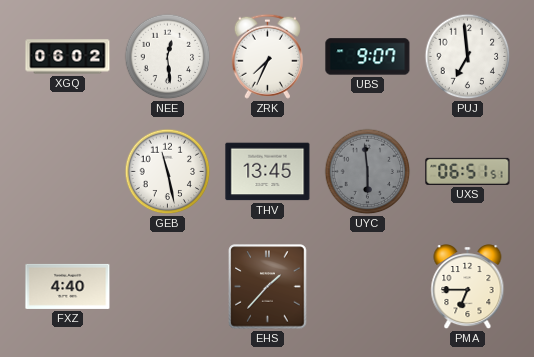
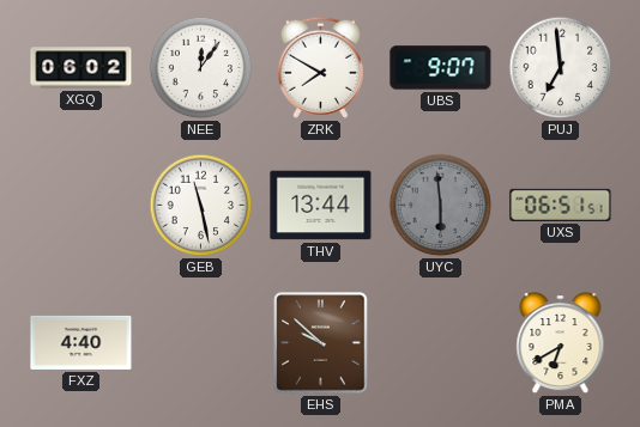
NEE: 12:29 -> 12:06 (201, 68)
ZRK: 7:34 -> 7:50 (320, 67)
THV: 13:45 -> 13:44 (321, 206)
EHS: 1:37 -> 9:52 (321, 343)
PMA: 6:45 -> 6:40 (561, 343)
